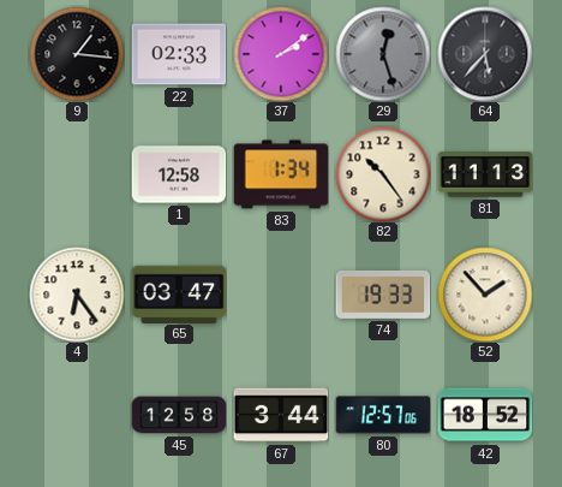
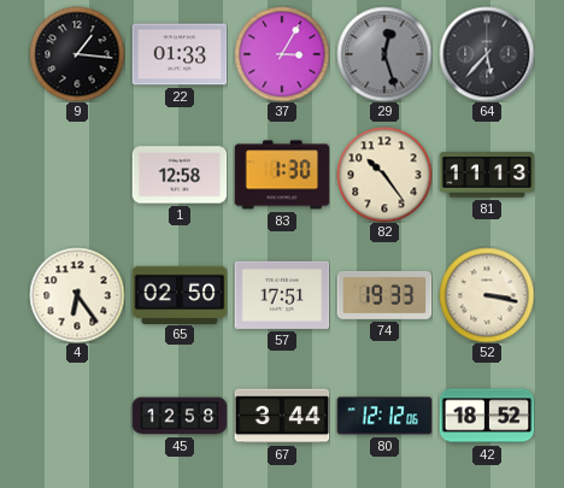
22: 02:33 -> 01:33 (180, 54)
37: 2:09 -> 3:05 (282, 54)
83: 1:34 -> 1:30 (282, 175)
65: 03:47 -> 02:50 (180, 294)
57: none -> 17:51 (282, 295)
52: 1:53 -> 3:17 (487, 295)
80: 12:57 -> 12:12 (384, 416)
